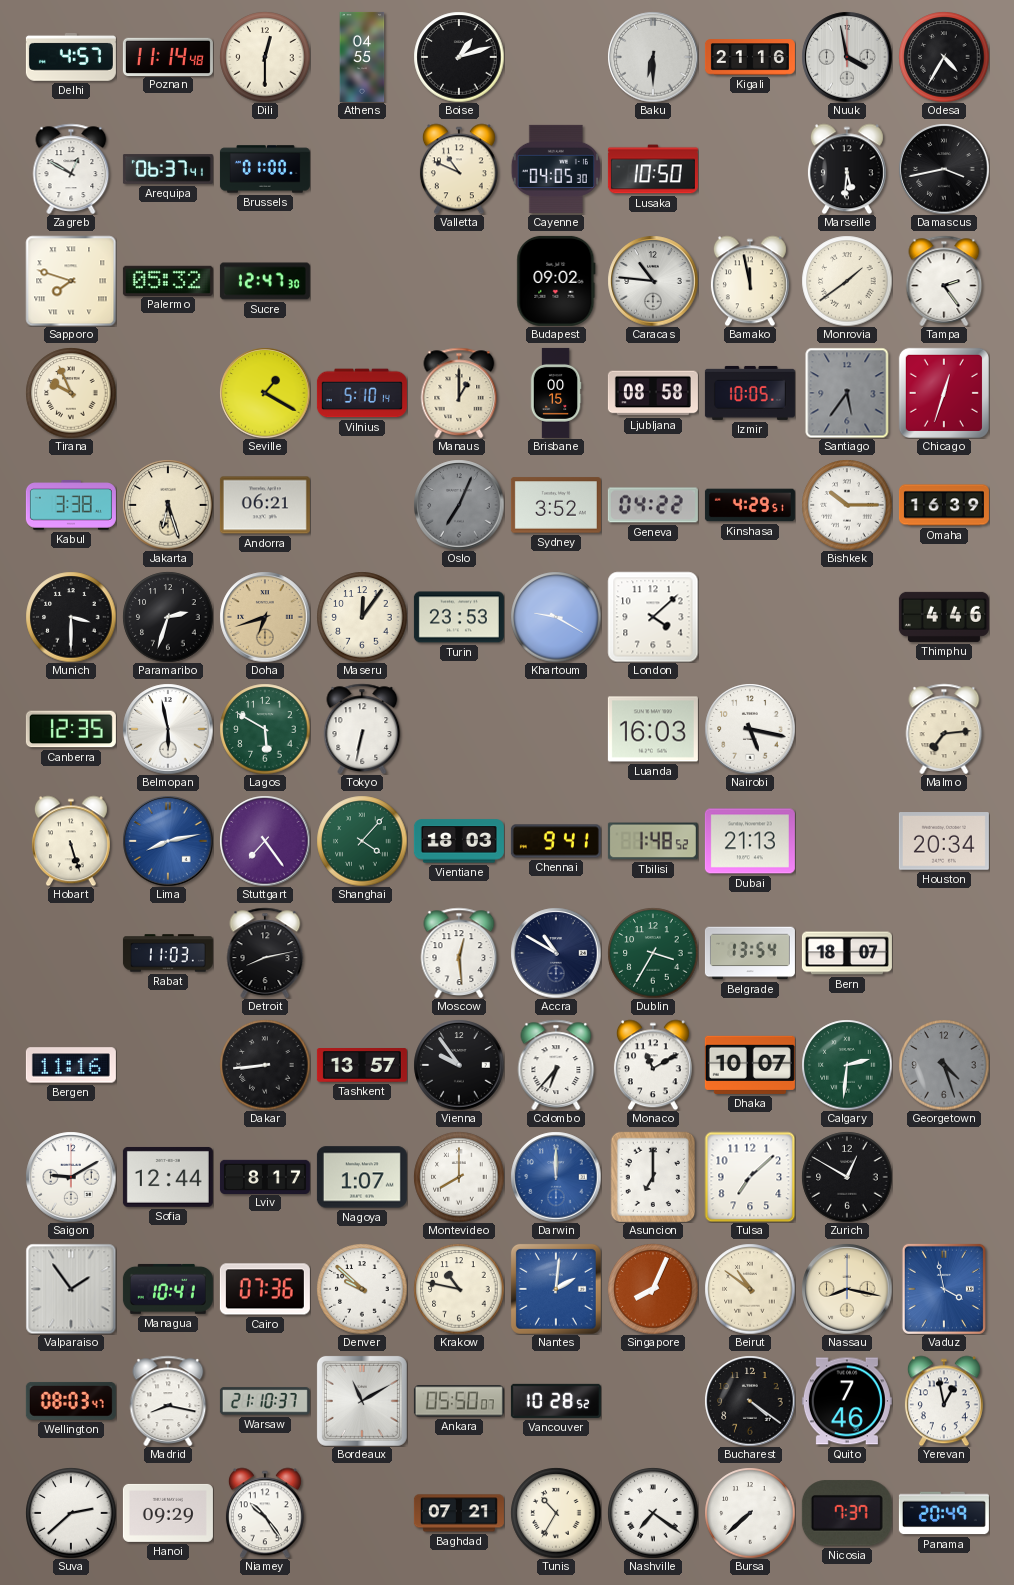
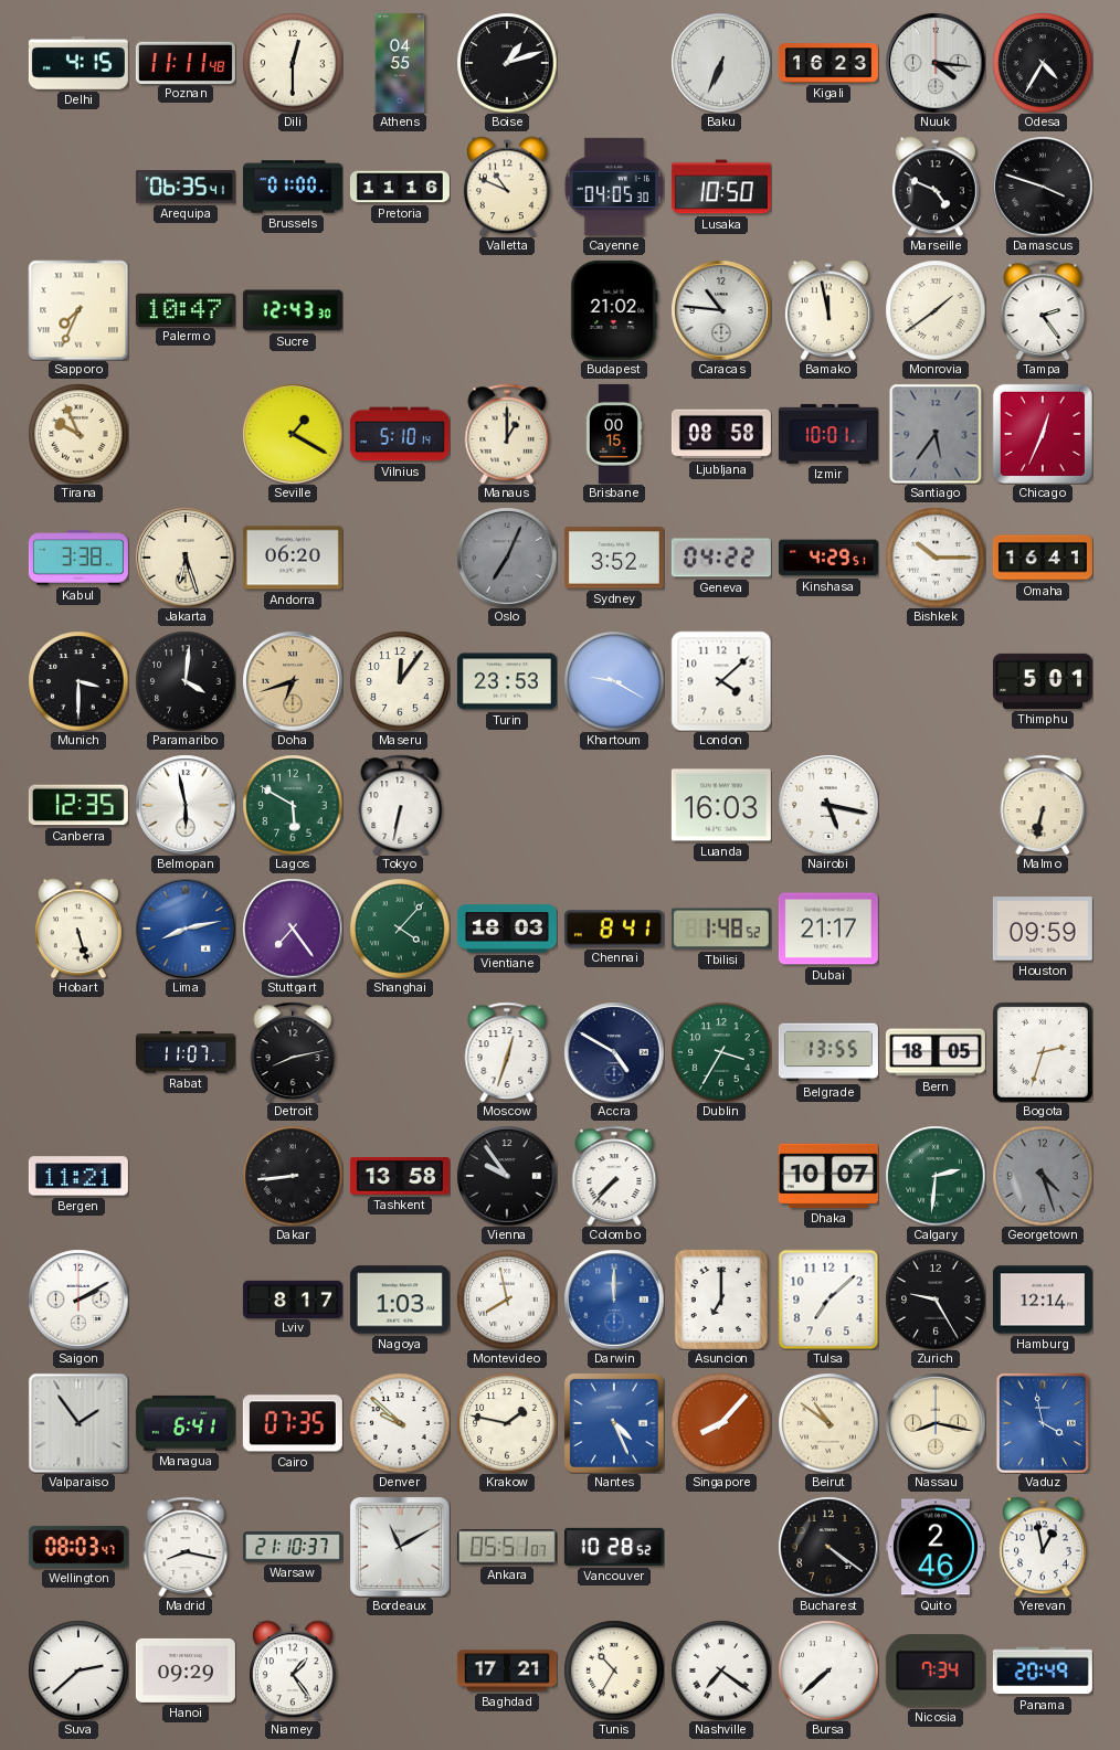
Delhi: 4:57 -> 4:15 (78, 63)
Poznan: 11:14 -> 11:11 (186, 62)
Baku: 6:30 -> 6:34 (721, 63)
Kigali: 21:16 -> 16:23 (828, 63)
Nuuk: 3:58 -> 4:16 (936, 63)
Zagreb: 12:50 -> none (71, 169)
Arequipa: 06:37 -> 06:35 (186, 187)
Pretoria: none -> 11:16 (400, 187)
Marseille: 5:31 -> 4:49 (936, 187)
Damascus: 3:43 -> 3:48 (1043, 187)
Sapporo: 7:48 -> 7:34 (78, 310)
Palermo: 05:32 -> 10:47 (186, 309)
Sucre: 12:47 -> 12:43 (293, 310)
Budapest: 09:02 -> 21:02 (614, 310)
Izmir: 10:05 -> 10:01 (828, 434)
Chicago: 12:33 -> 12:34 (1043, 434)
Andorra: 06:21 -> 06:20 (293, 558)
Omaha: 16:39 -> 16:41 (1043, 558)
Paramaribo: 2:33 -> 4:01 (186, 681)
Thimphu: 4:46 -> 5:01 (1043, 681)
Malmo: 7:14 -> 6:32 (1043, 805)
Chennai: 9:41 -> 8:41 (614, 929)
Dubai: 21:13 -> 21:17 (828, 929)
Houston: 20:34 -> 09:59 (1043, 929)
Rabat: 11:03 -> 11:07 (186, 1052)
Moscow: 12:29 -> 12:33 (507, 1052)
Accra: 10:50 -> 4:50 (614, 1052)
Belgrade: 13:54 -> 13:55 (828, 1052)
Bern: 18:07 -> 18:05 (936, 1052)
Bogota: none -> 2:33 (1043, 1052)
Bergen: 11:16 -> 11:21 (78, 1176)
Tashkent: 13:57 -> 13:58 (400, 1176)
Colombo: 6:37 -> 7:37 (614, 1176)
Monaco: 11:10 -> none (653, 1065)
Saigon: 9:10 -> 2:10 (78, 1300)
Sofia: 12:44 -> none (168, 1177)
Nagoya: 1:07 -> 1:03 (400, 1300)
Montevideo: 8:00 -> 7:58 (507, 1300)
Zurich: 12:50 -> 9:25 (936, 1300)
Hamburg: none -> 12:14 (1043, 1300)
Managua: 10:41 -> 6:41 (186, 1423)
Cairo: 07:36 -> 07:35 (293, 1423)
Krakow: 10:47 -> 1:47 (507, 1423)
Nantes: 2:01 -> 4:26 (614, 1423)
Singapore: 8:04 -> 8:07 (721, 1423)
Ankara: 05:50 -> 05:51 (507, 1547)
Quito: 7:46 -> 2:46 (936, 1547)
Niamey: 10:24 -> 1:24 (293, 1671)
Baghdad: 07:21 -> 17:21 (507, 1671)
Nicosia: 7:37 -> 7:34 (936, 1671)
